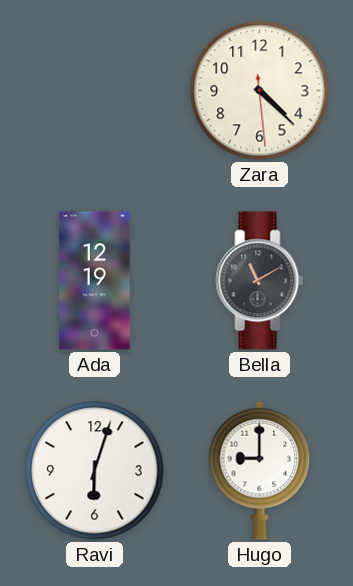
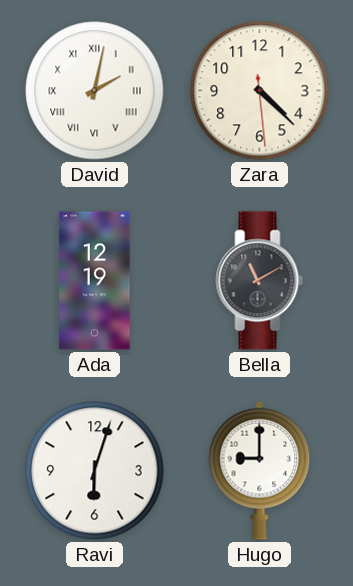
David: none -> 2:02 (95, 91)
